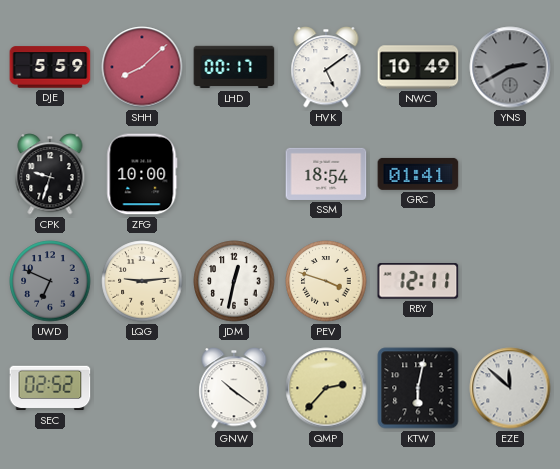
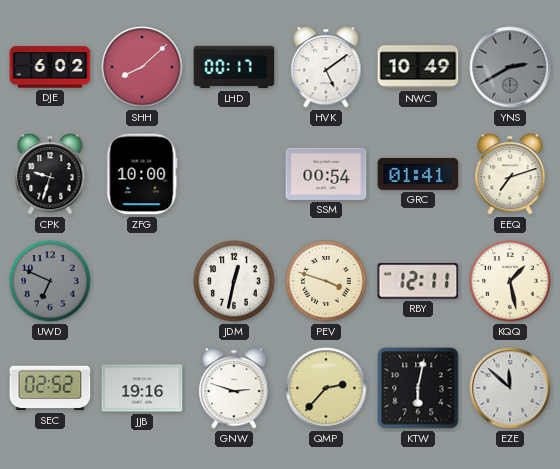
DJE: 5:59 -> 6:02 (50, 67)
SSM: 18:54 -> 00:54 (326, 174)
EEQ: none -> 7:12 (510, 174)
LQG: 9:14 -> none (142, 281)
KQQ: none -> 1:28 (510, 281)
JJB: none -> 19:16 (142, 388)
GNW: 10:21 -> 2:48 (234, 388)
